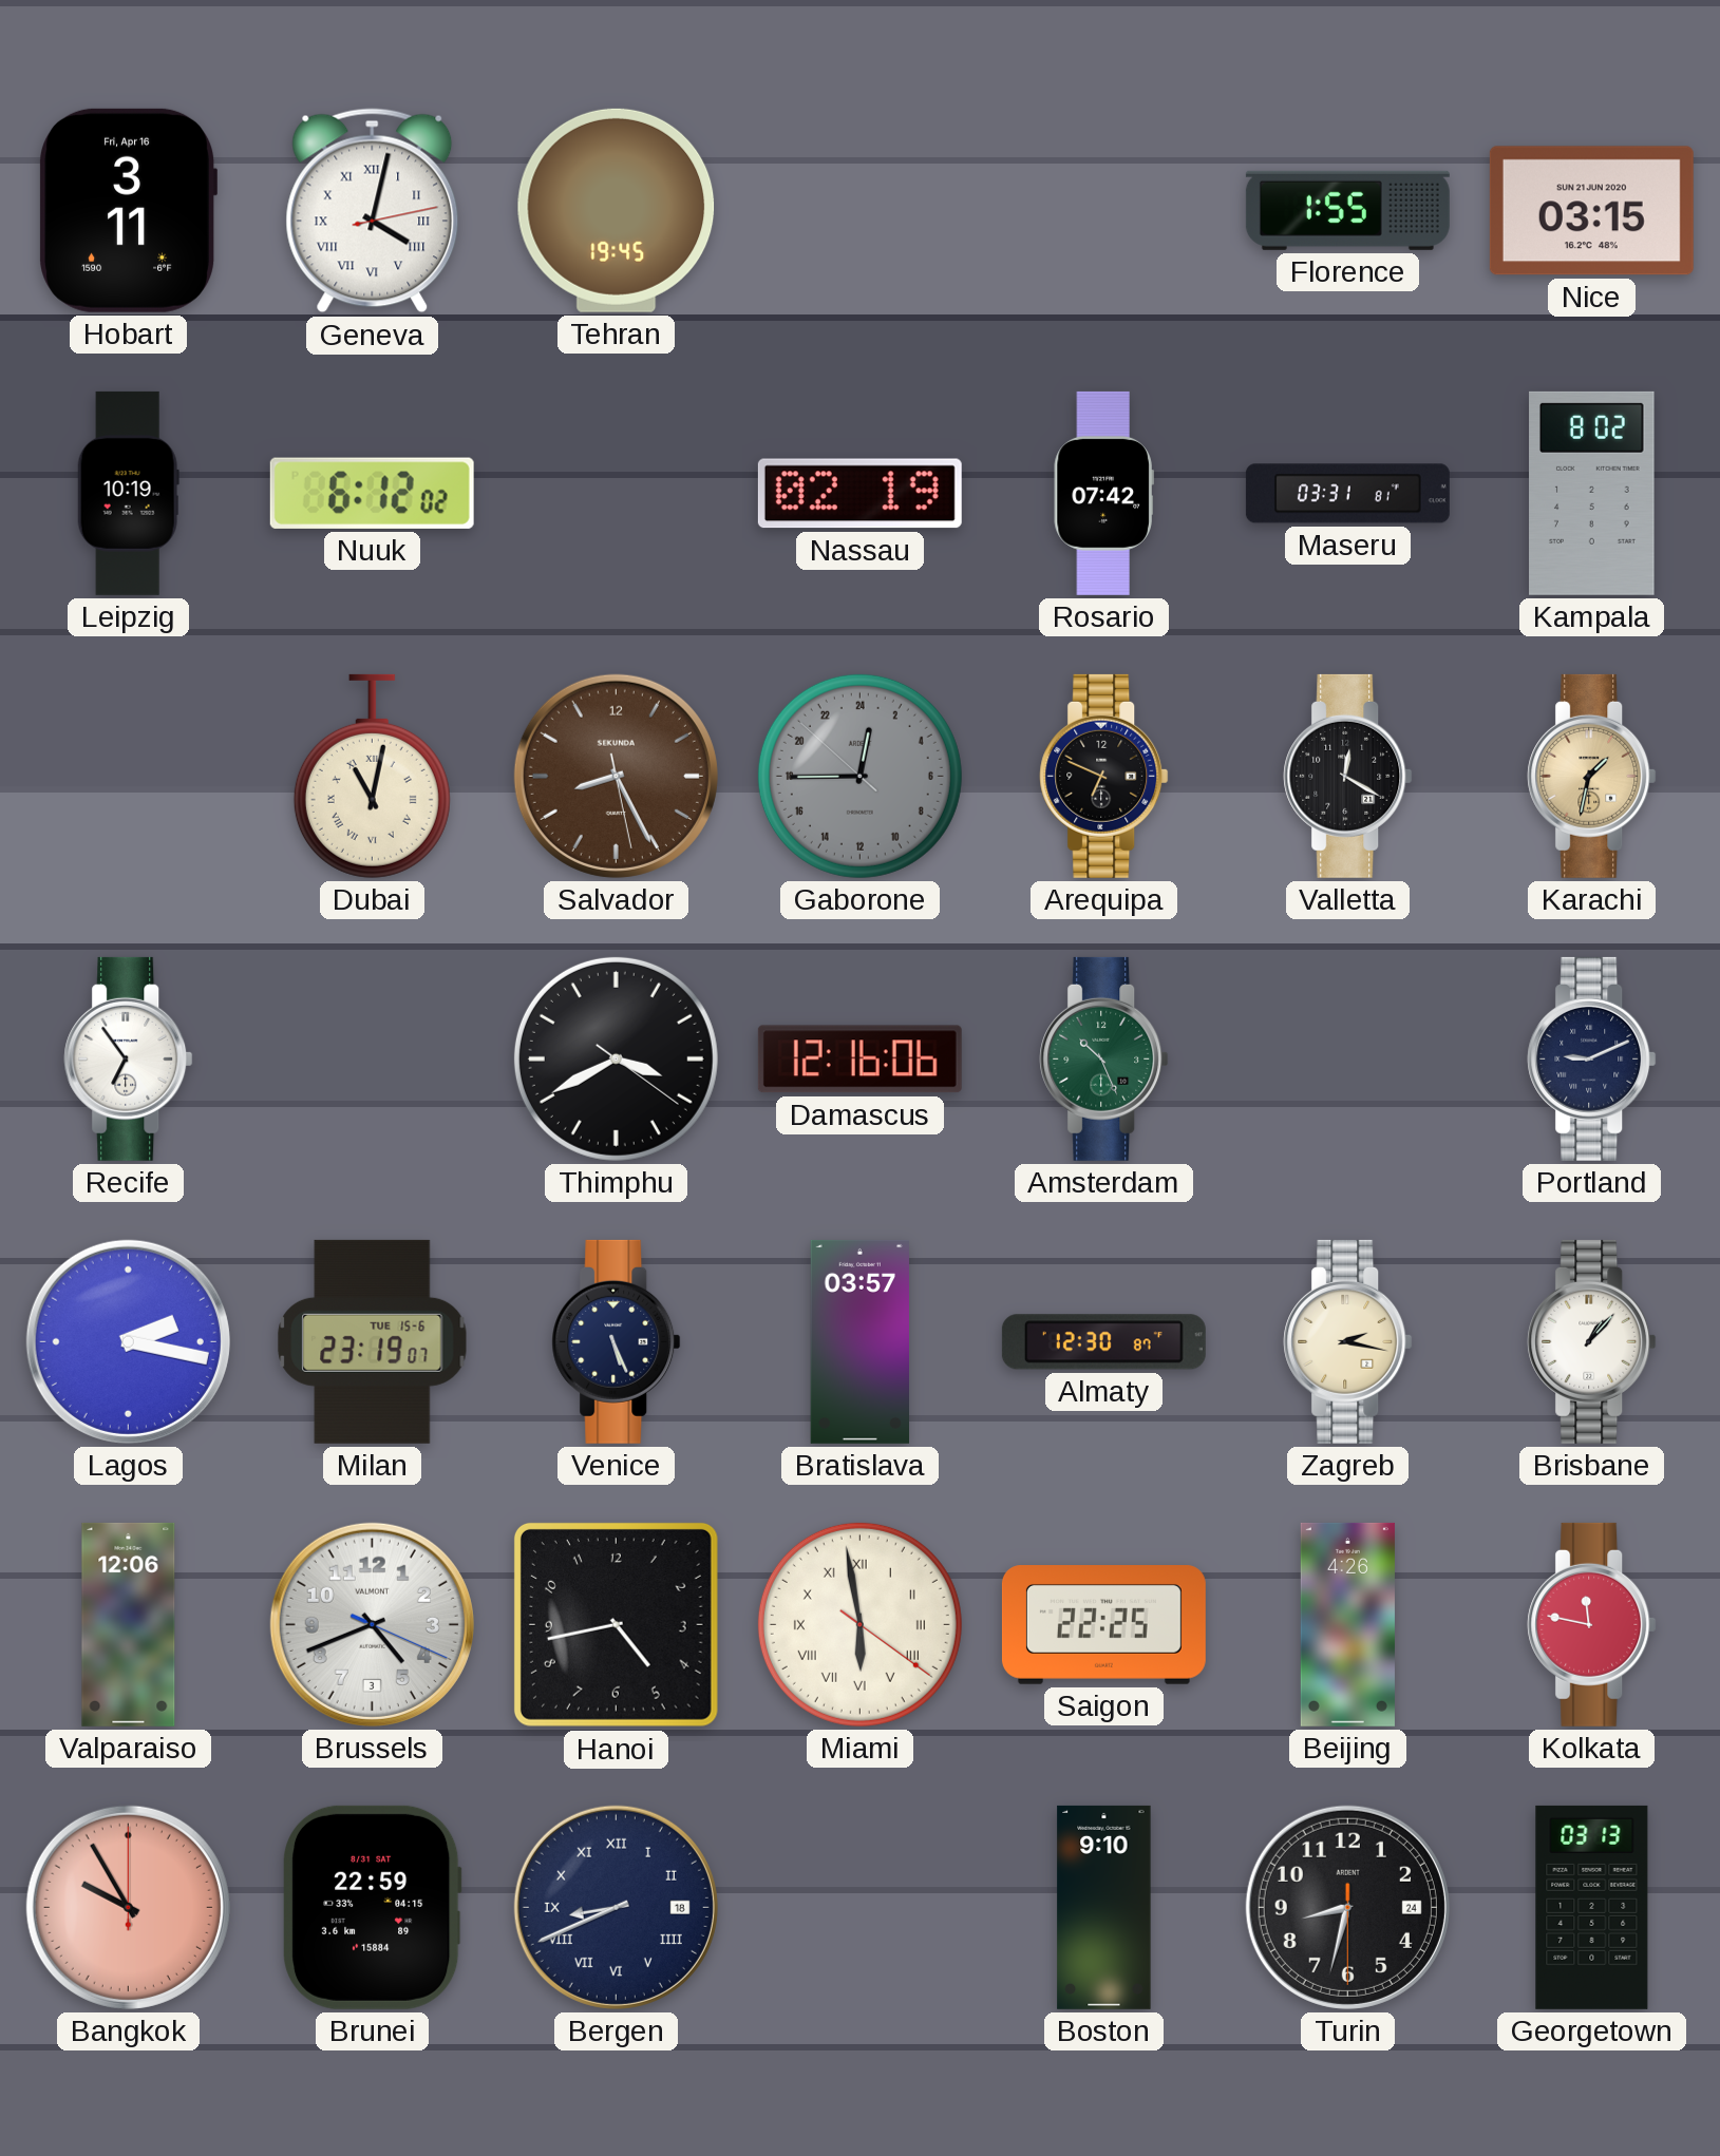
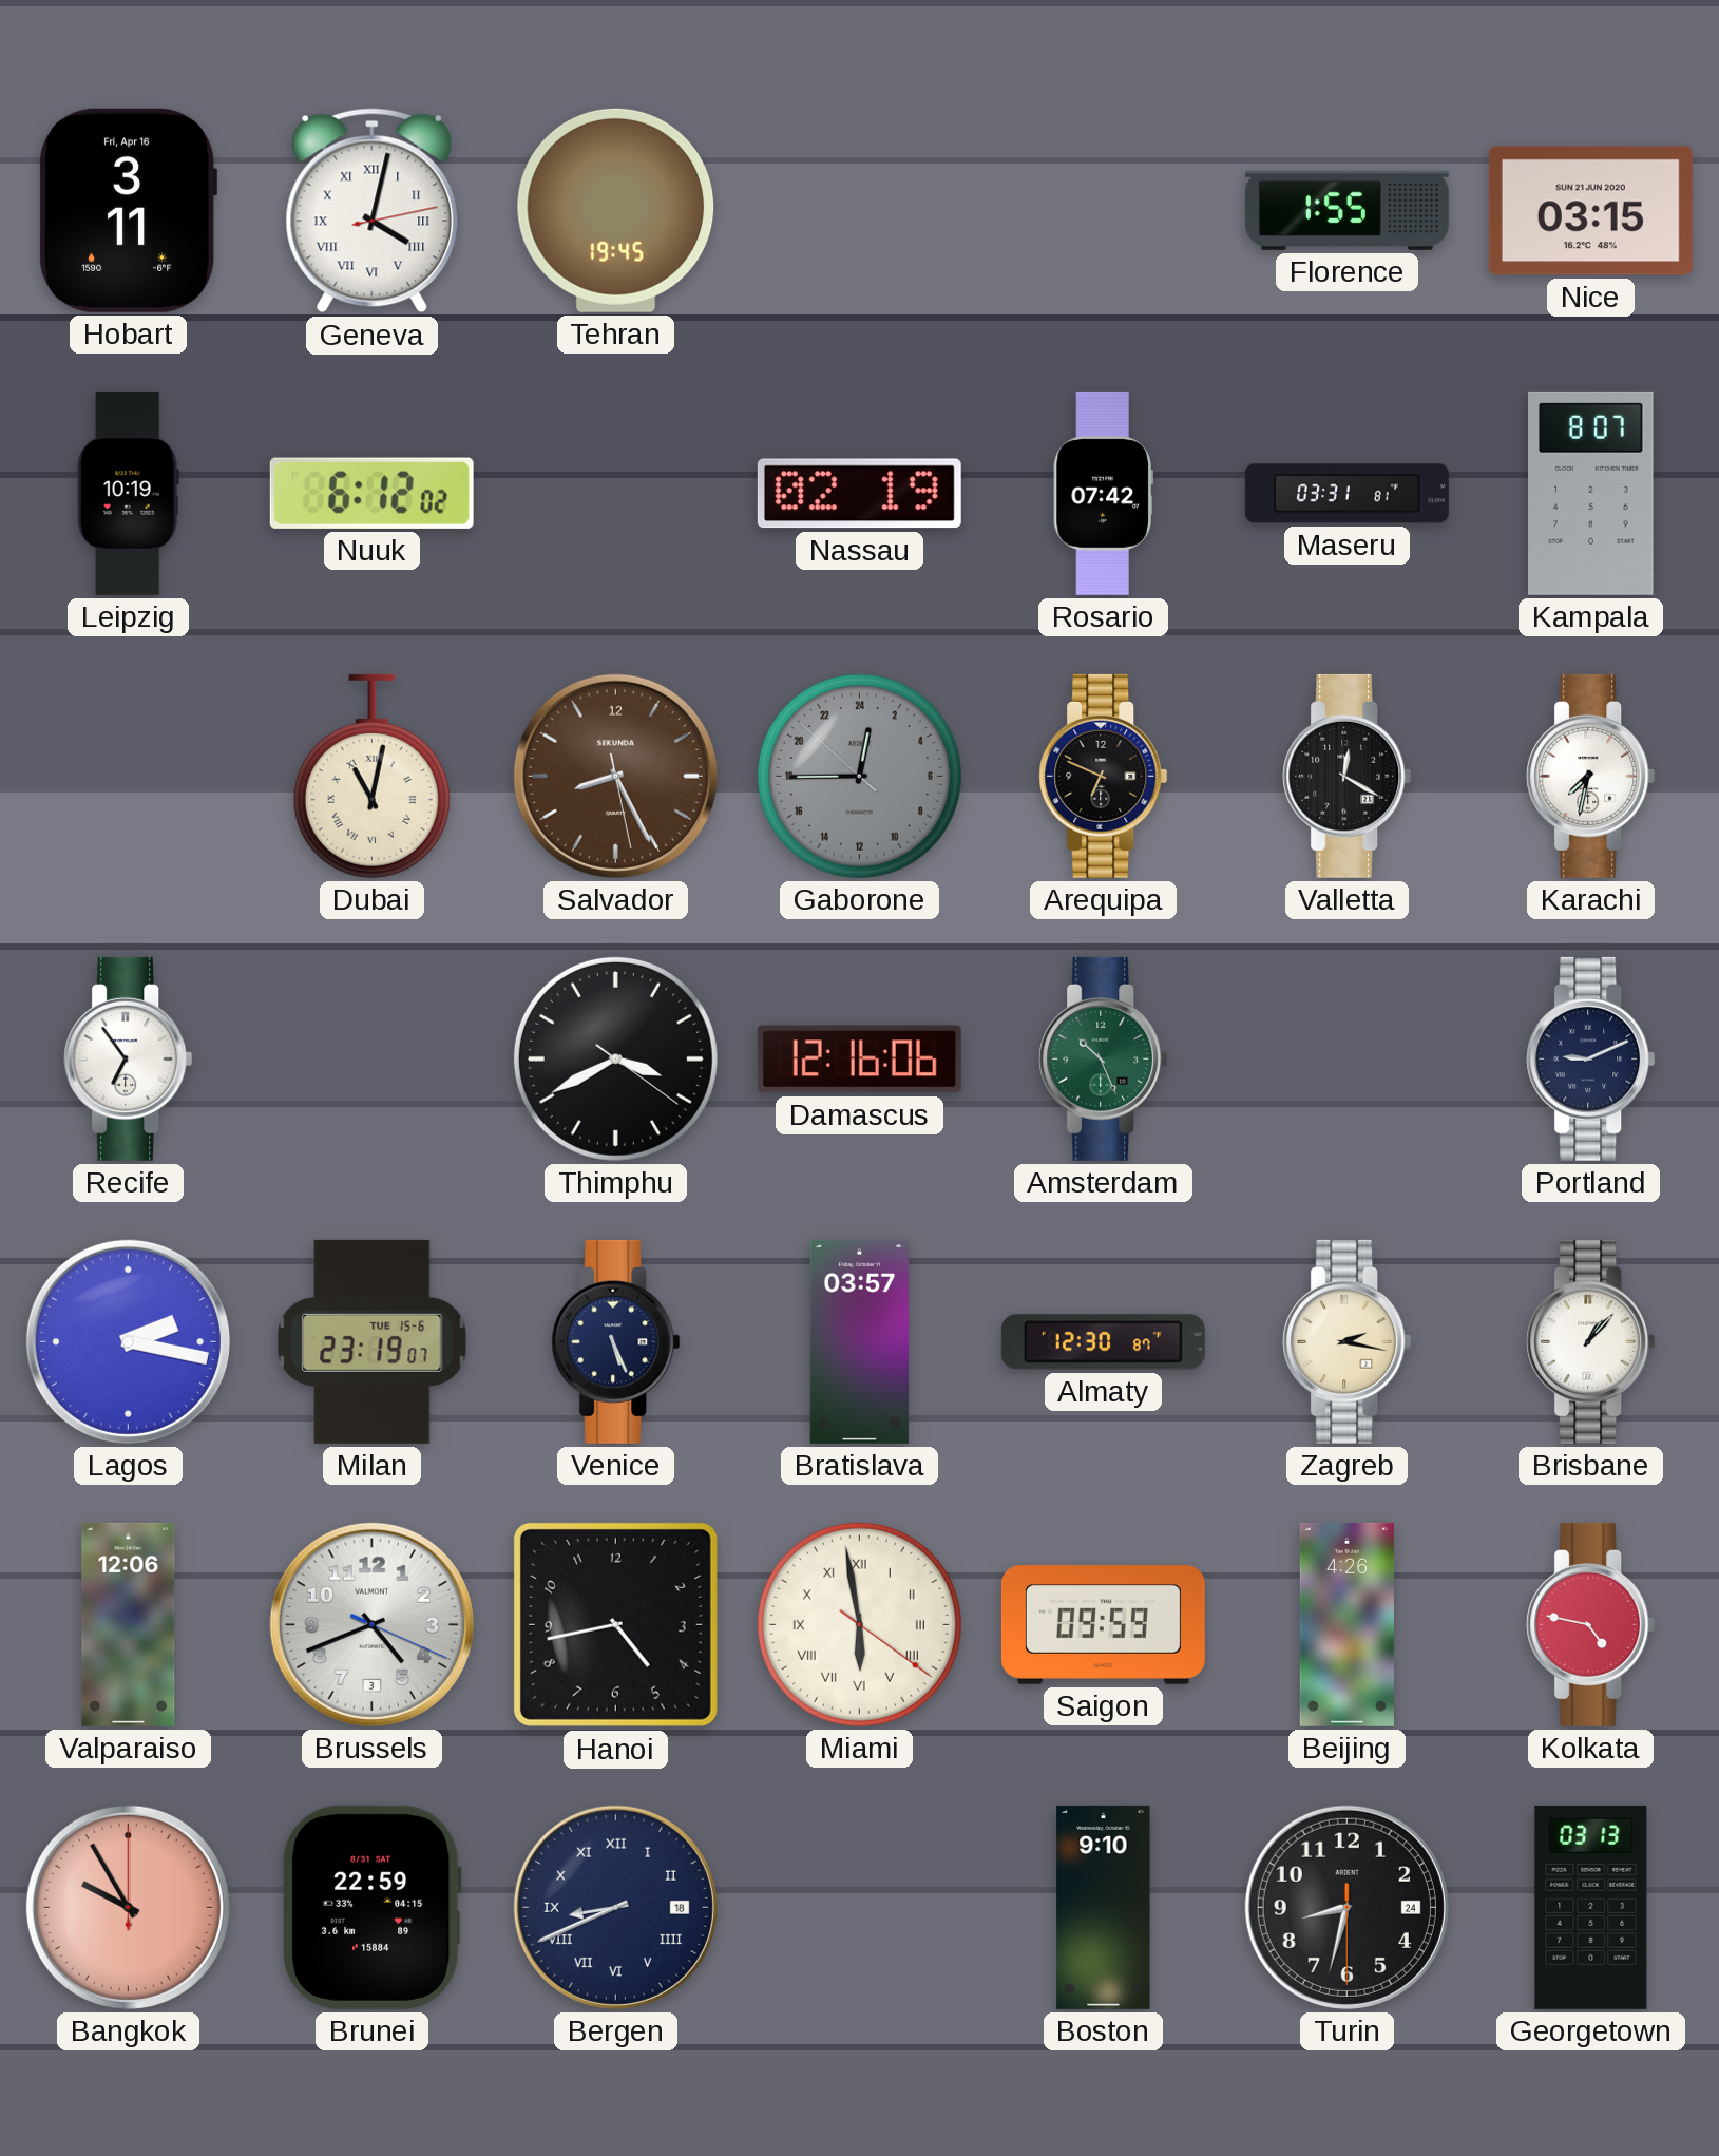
Kampala: 8:02 -> 8:07 (1591, 493)
Karachi: 1:32 -> 7:32 (1591, 776)
Karachi dial: champagne -> white (1591, 776)
Saigon: 22:25 -> 09:59 (1103, 1625)
Kolkata: 11:47 -> 4:47 (1591, 1624)
